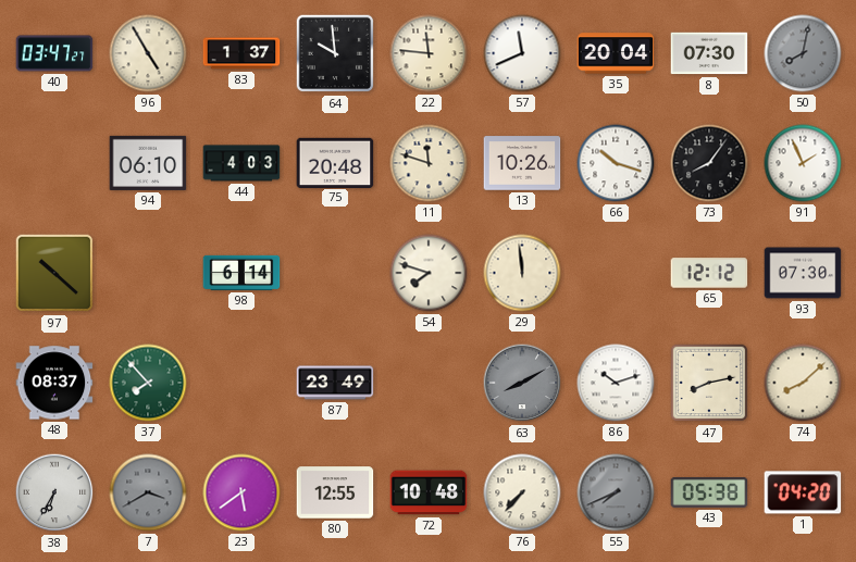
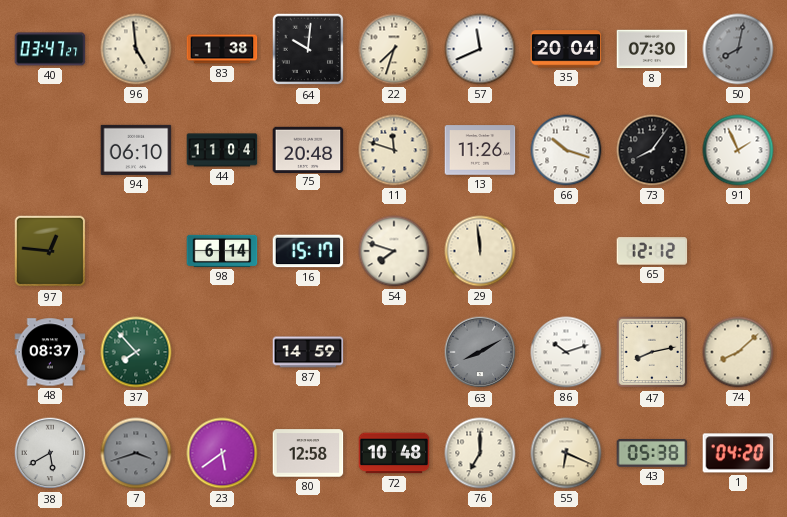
96: 4:55 -> 4:59 (136, 49)
83: 1:37 -> 1:38 (222, 49)
64: 9:59 -> 10:01 (308, 49)
22: 11:46 -> 7:33 (394, 49)
44: 4:03 -> 11:04 (222, 150)
13: 10:26 -> 11:26 (480, 150)
97: 10:22 -> 12:46 (50, 251)
16: none -> 15:17 (308, 251)
93: 07:30 -> none (803, 273)
87: 23:49 -> 14:59 (308, 352)
38: 6:35 -> 5:40 (50, 453)
7: 3:40 -> 3:42 (136, 453)
80: 12:55 -> 12:58 (308, 453)
76: 7:37 -> 7:00 (480, 453)
55: 7:41 -> 6:19 (566, 453)
55 dial: grey -> cream (566, 453)
